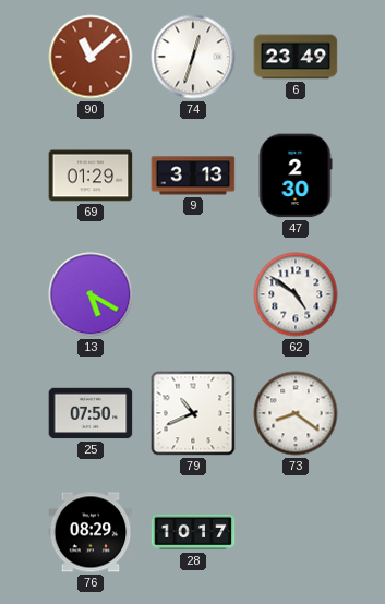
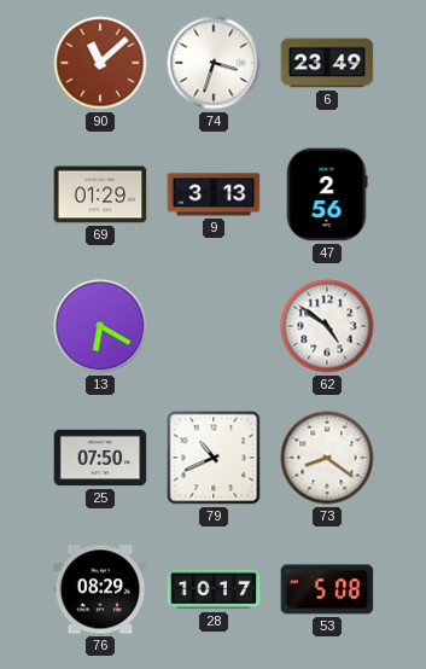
74: 12:33 -> 3:33 (214, 63)
47: 2:30 -> 2:56 (327, 194)
13: 5:20 -> 6:20 (100, 326)
53: none -> 5:08 (327, 589)
